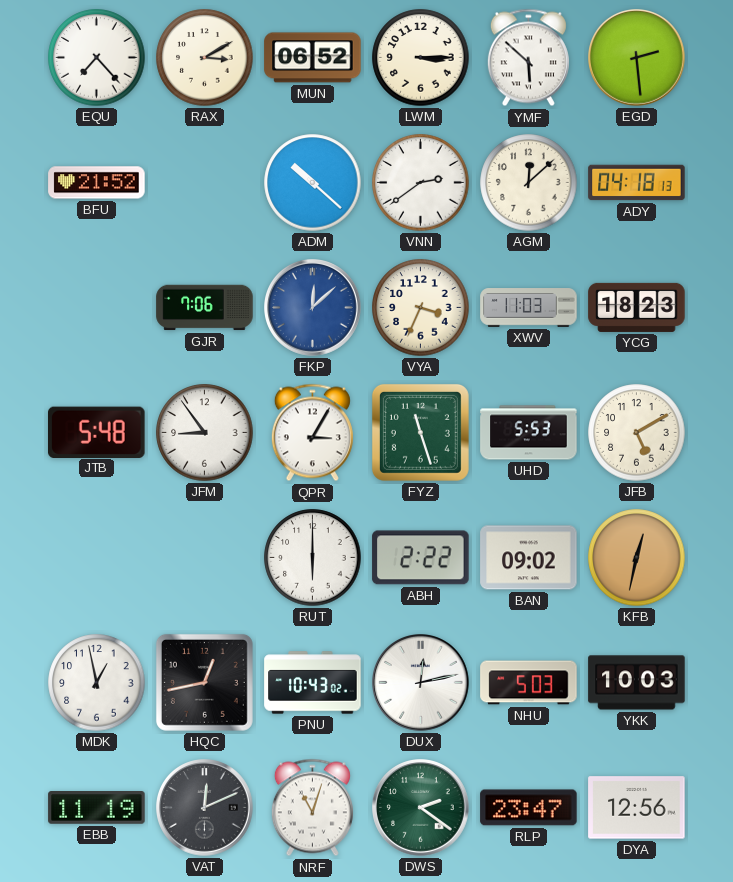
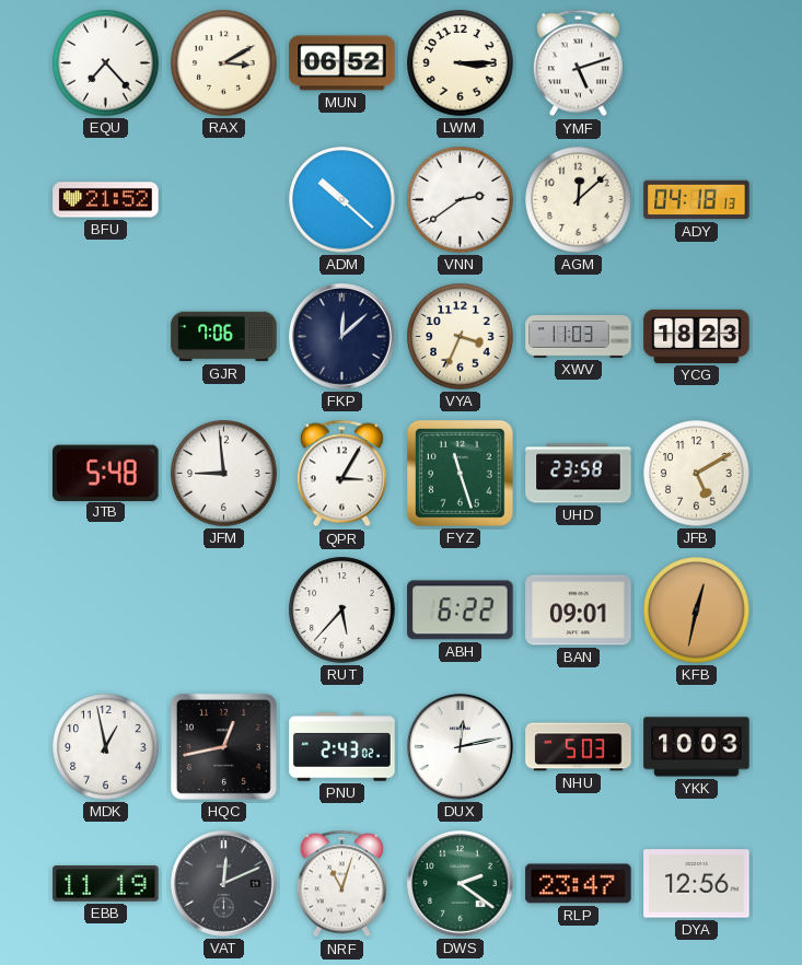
YMF: 5:52 -> 5:12 (578, 63)
EGD: 2:29 -> none (637, 58)
FKP dial: blue -> navy (342, 337)
JFM: 8:54 -> 8:59 (224, 474)
UHD: 5:53 -> 23:58 (579, 474)
RUT: 6:00 -> 5:37 (342, 611)
ABH: 2:22 -> 6:22 (461, 611)
BAN: 09:02 -> 09:01 (579, 611)
PNU: 10:43 -> 2:43 (342, 747)
